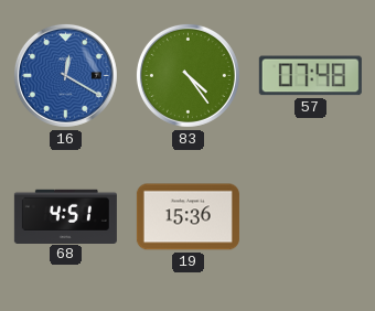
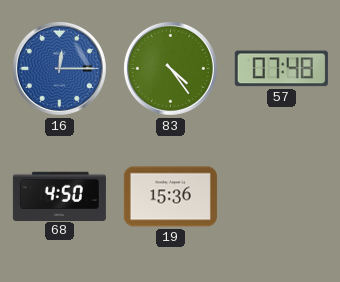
16: 12:20 -> 12:15 (59, 68)
68: 4:51 -> 4:50 (59, 196)
